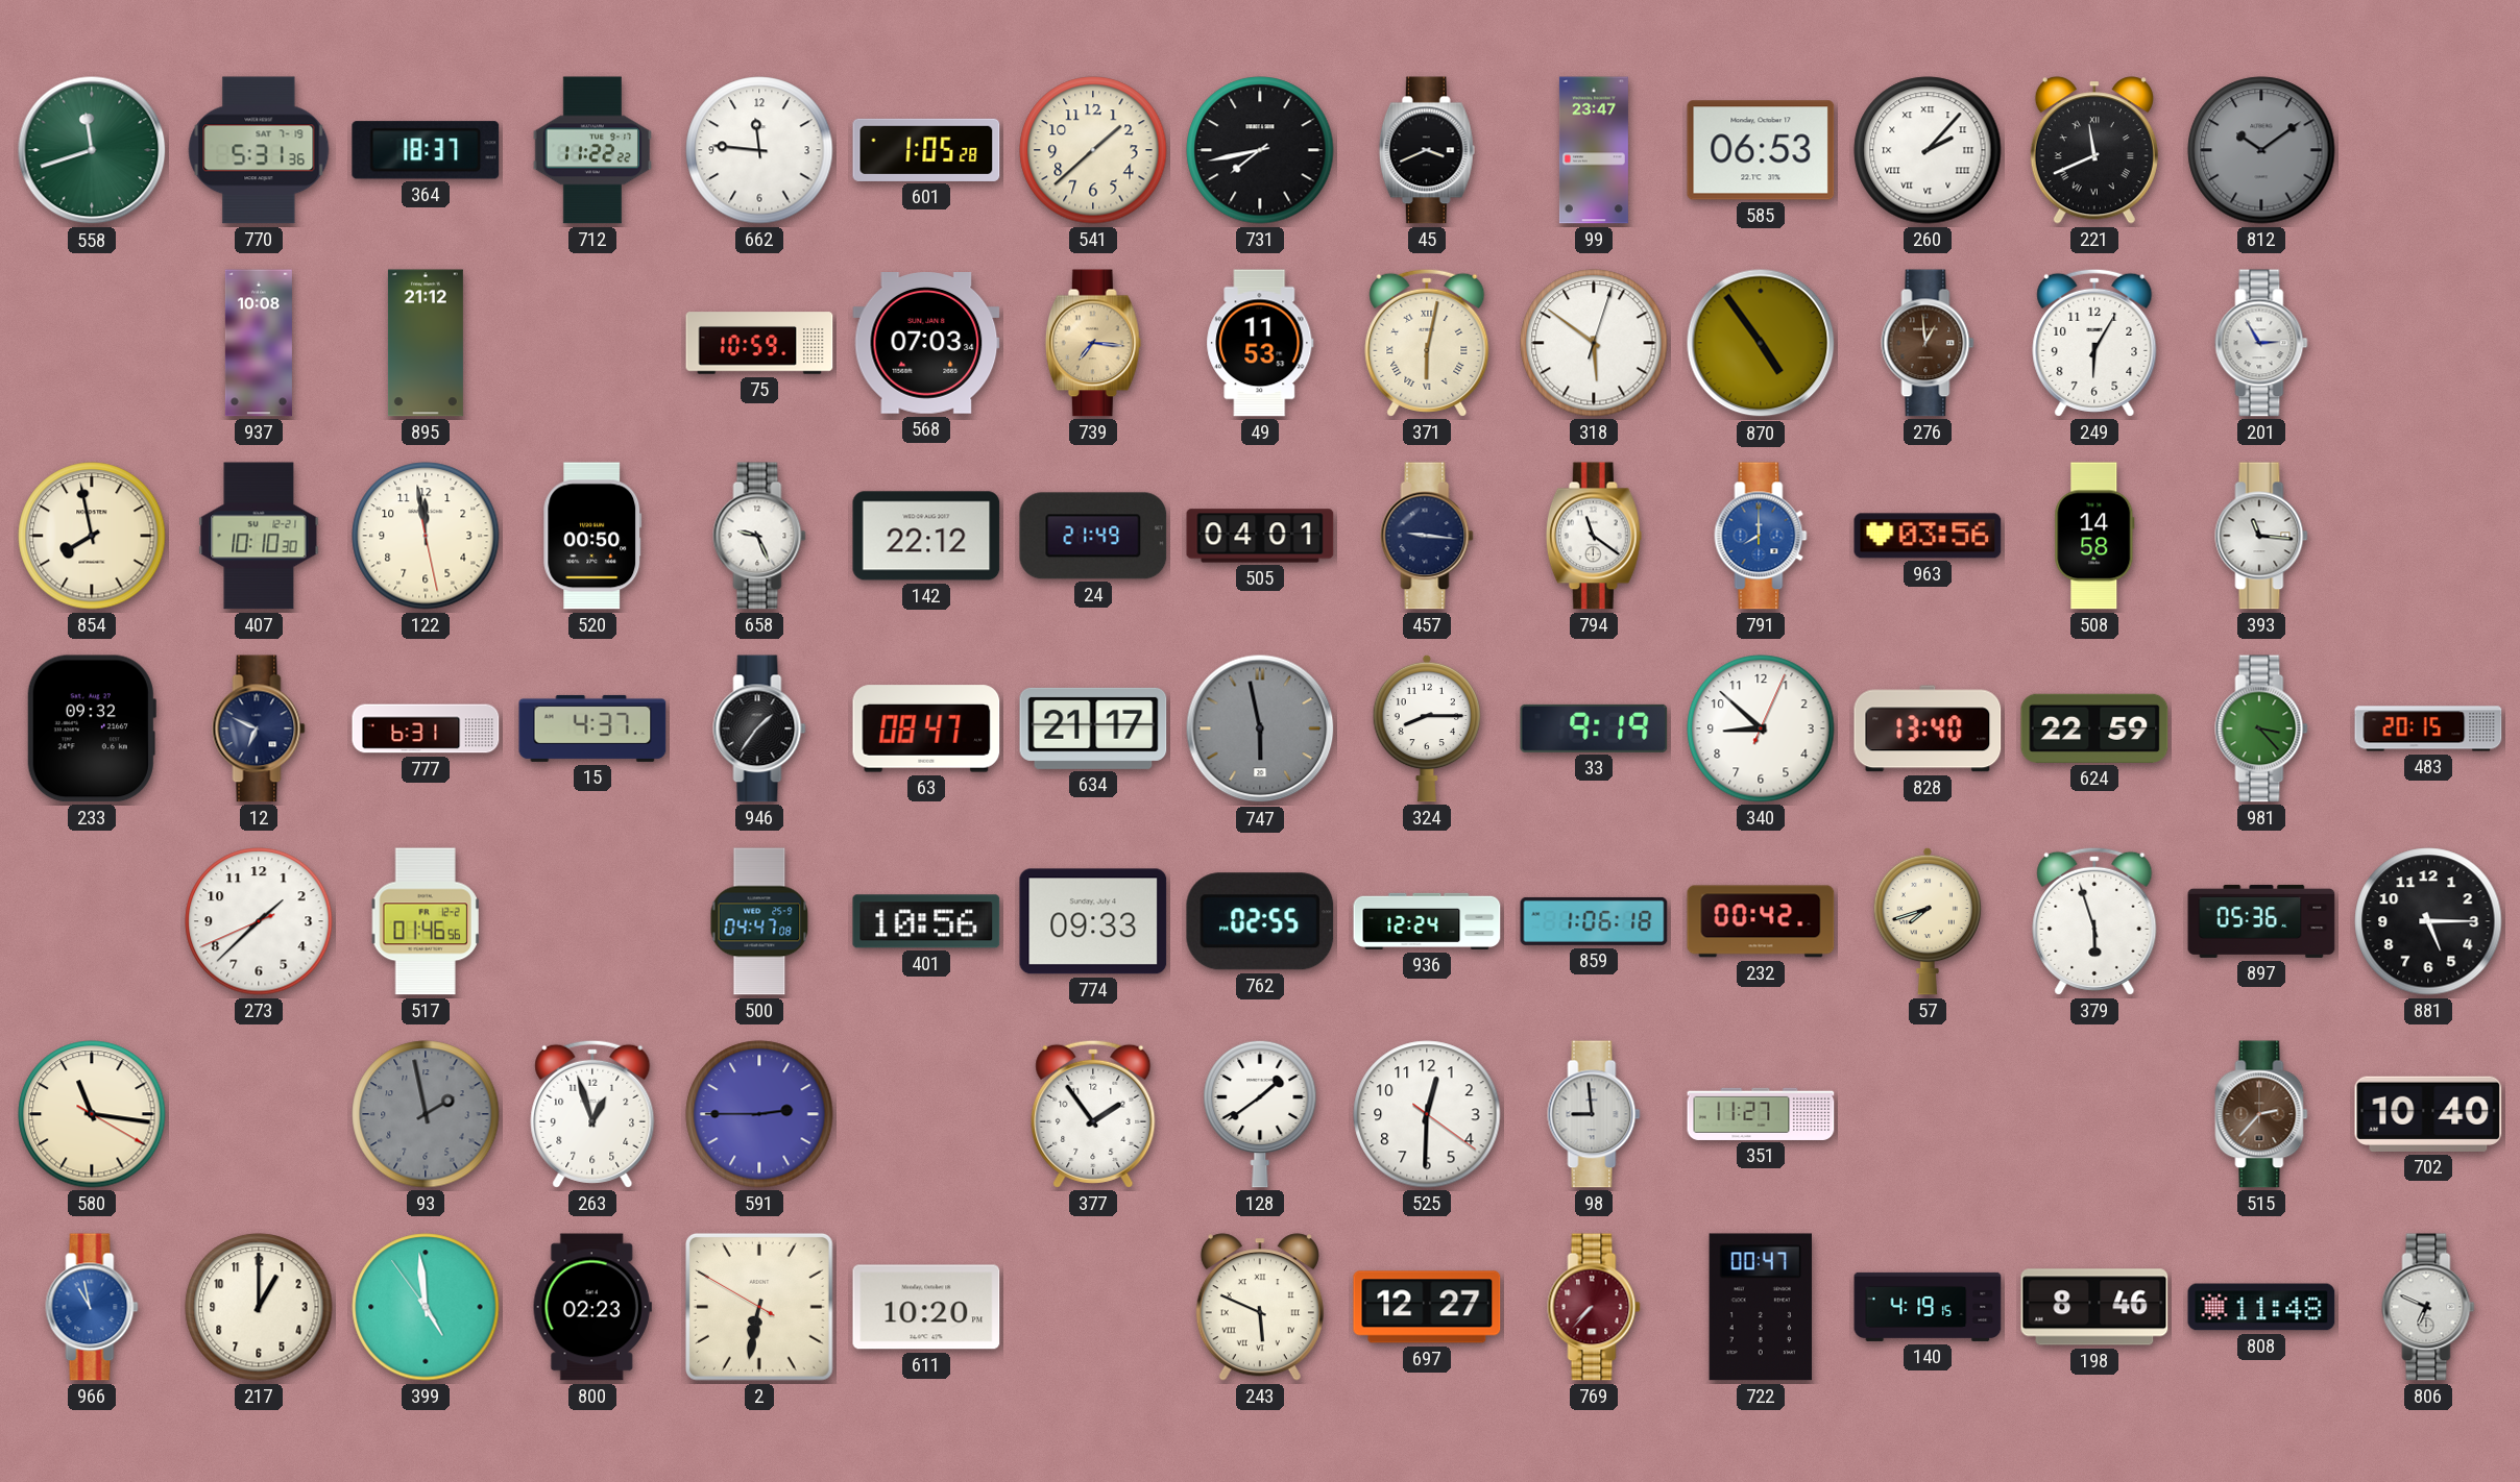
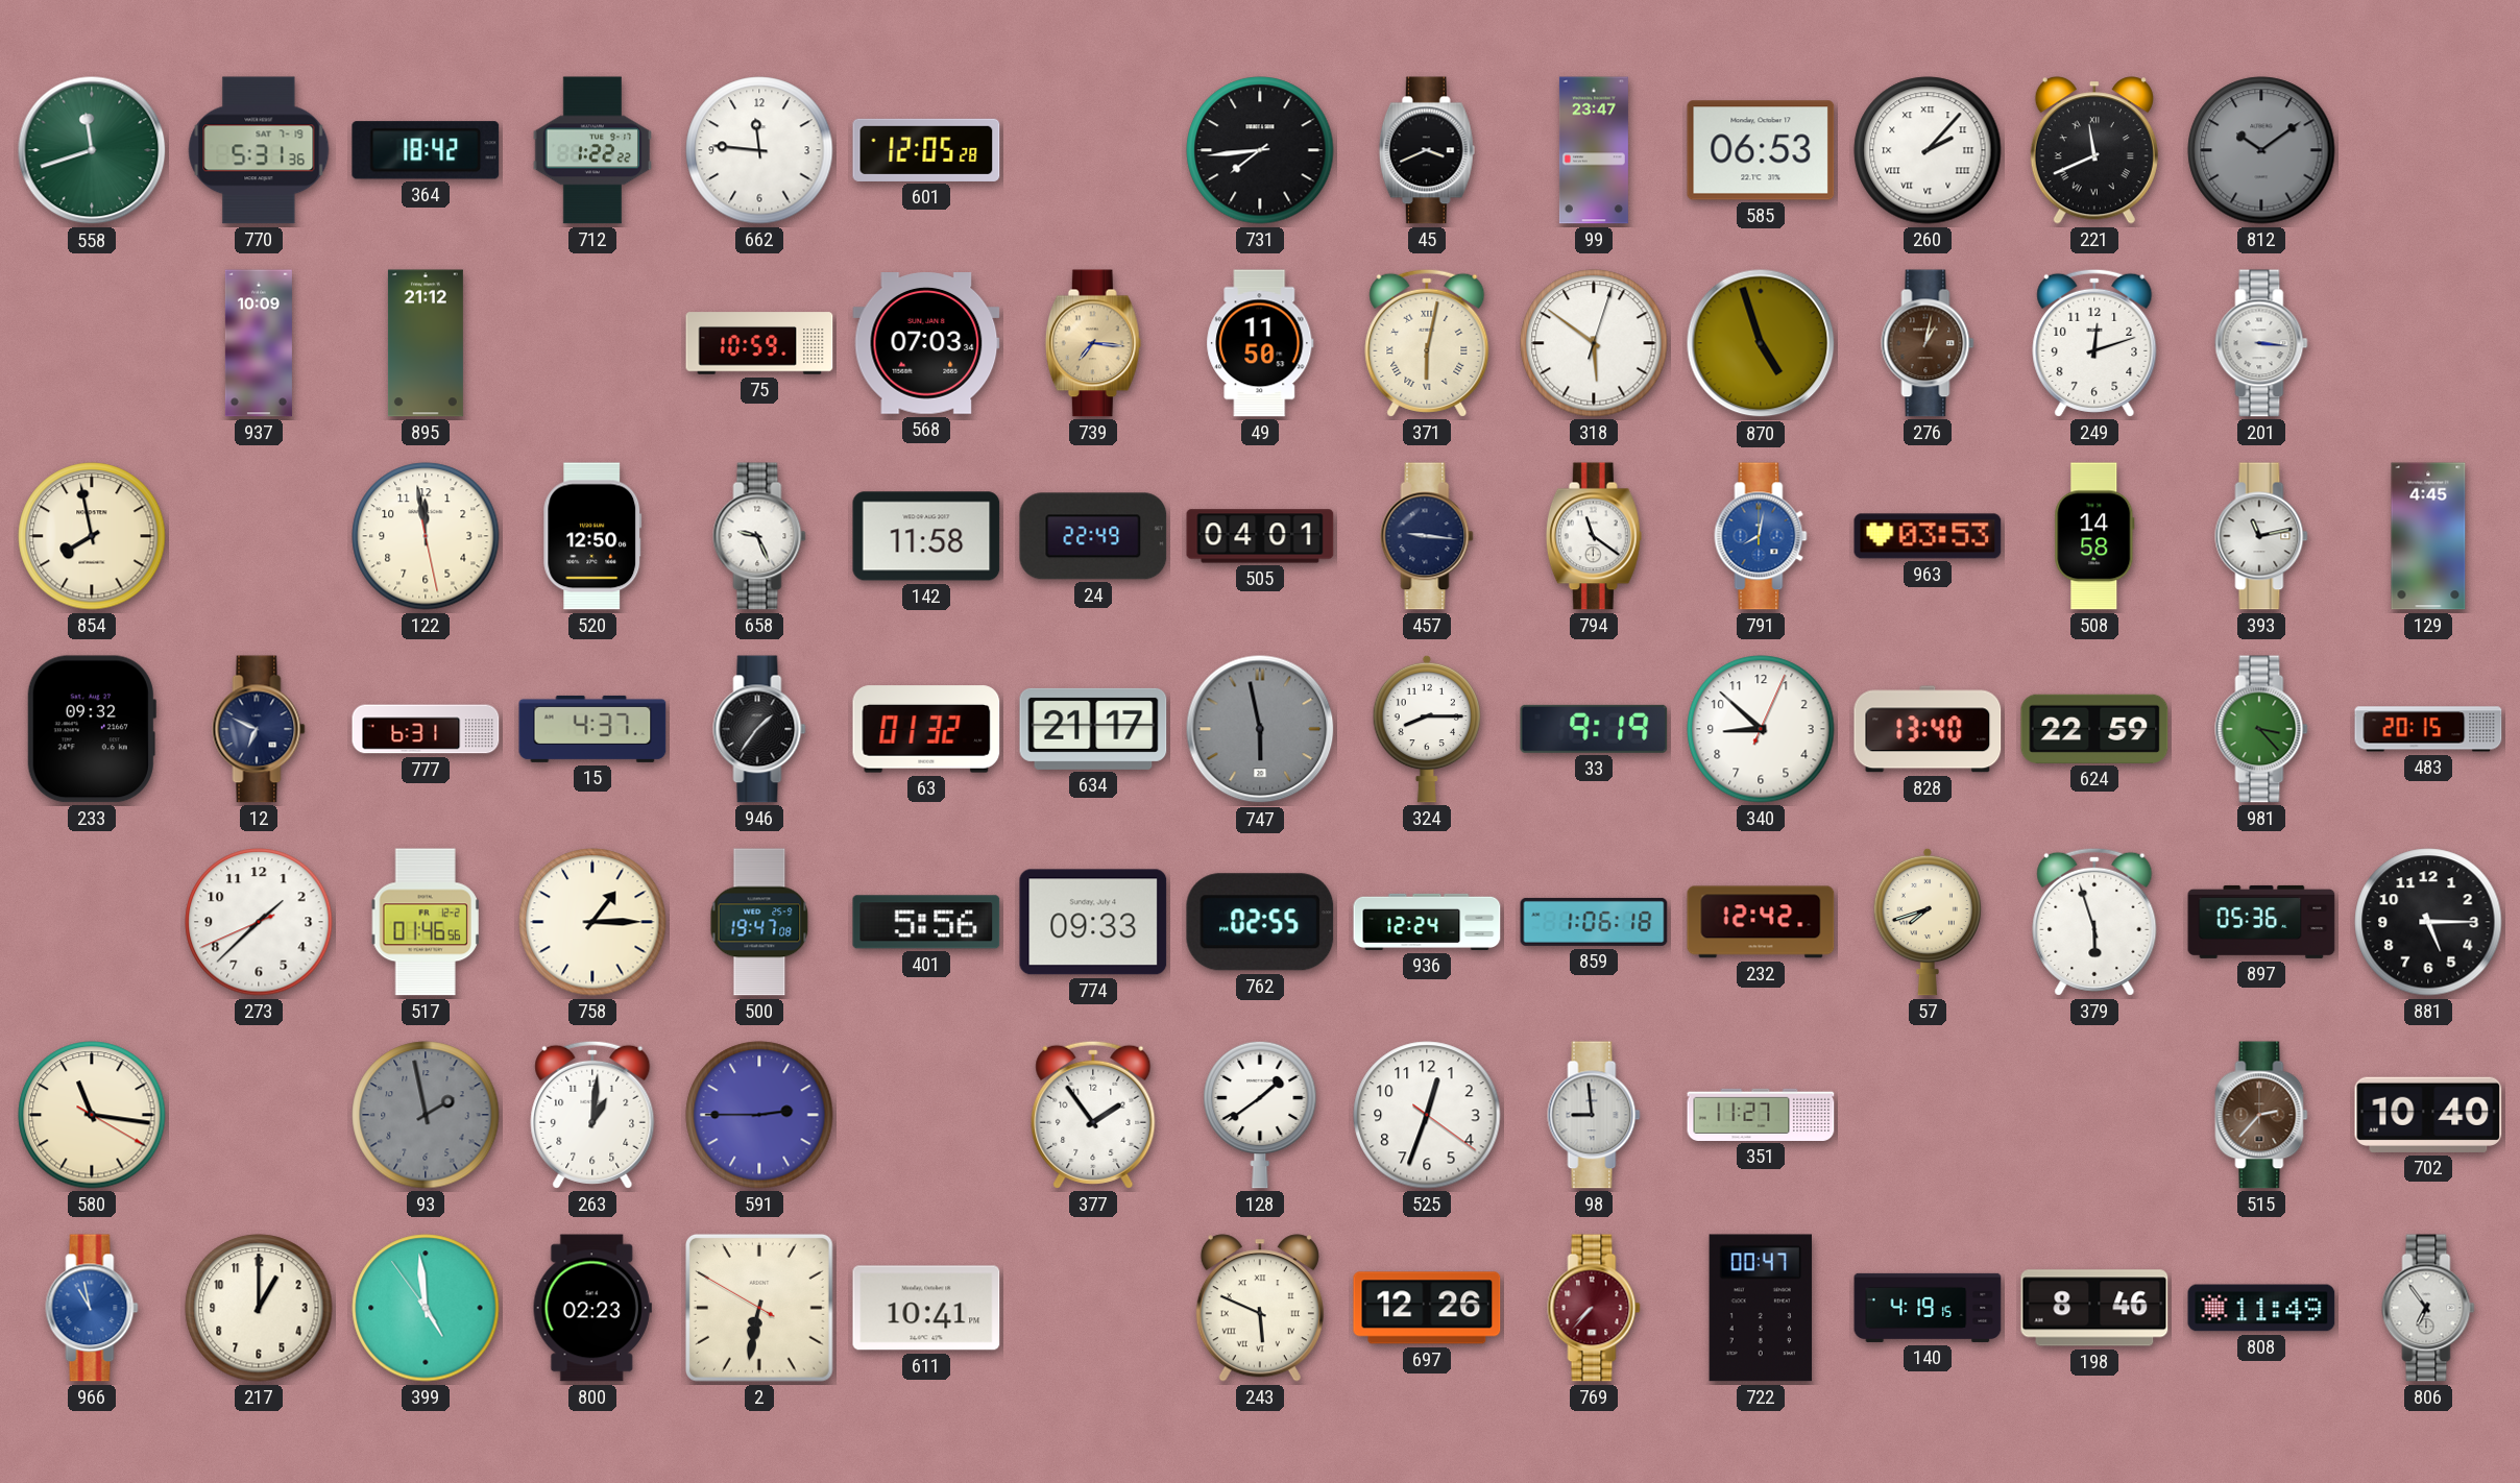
364: 18:37 -> 18:42 (426, 150)
712: 11:22 -> 1:22 (591, 150)
601: 1:05 -> 12:05 (926, 150)
541: 1:38 -> none (1093, 150)
731: 7:43 -> 7:44 (1260, 150)
937: 10:08 -> 10:09 (259, 343)
49: 11:53 -> 11:50 (1260, 343)
870: 4:54 -> 4:57 (1761, 343)
276: 12:59 -> 1:02 (1928, 343)
249: 6:05 -> 12:12 (2094, 343)
201: 2:55 -> 3:16 (2261, 343)
407: 10:10 -> none (259, 536)
520: 00:50 -> 12:50 (592, 536)
142: 22:12 -> 11:58 (926, 536)
24: 21:49 -> 22:49 (1093, 536)
791: 8:00 -> 8:02 (1761, 536)
963: 03:56 -> 03:53 (1928, 536)
393: 11:16 -> 11:13 (2261, 536)
129: none -> 4:45 (2428, 536)
63: 08:47 -> 01:32 (926, 729)
758: none -> 1:15 (592, 922)
500: 04:47 -> 19:47 (759, 922)
401: 10:56 -> 5:56 (926, 922)
232: 00:42 -> 12:42 (1761, 922)
263: 12:57 -> 1:01 (592, 1115)
525: 12:30 -> 12:33 (1427, 1115)
611: 10:20 -> 10:41 (926, 1308)
697: 12:27 -> 12:26 (1427, 1308)
808: 11:48 -> 11:49 (2261, 1308)
806: 6:49 -> 6:54 (2428, 1308)
